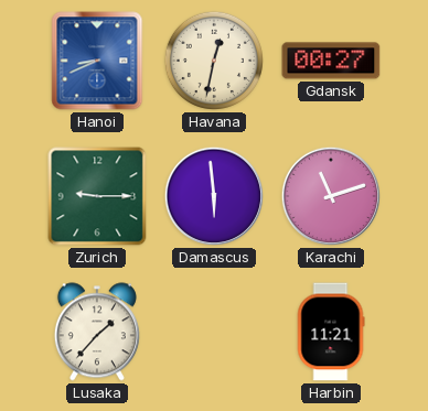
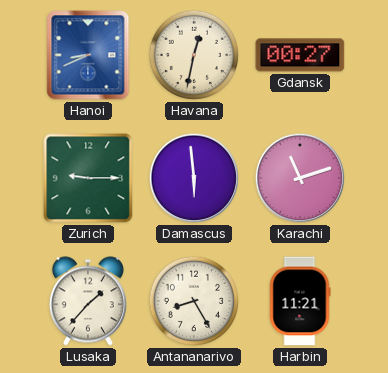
Antananarivo: none -> 8:25 (194, 301)
